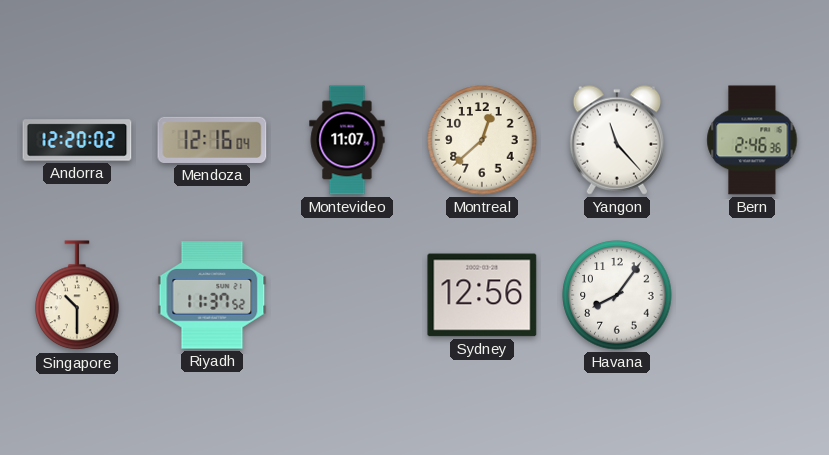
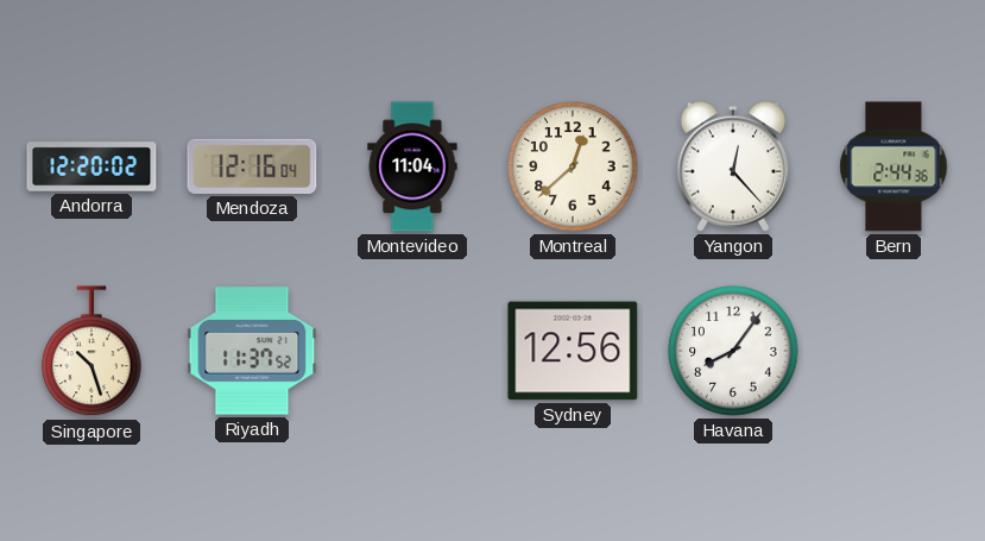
Montevideo: 11:07 -> 11:04 (412, 166)
Yangon: 11:23 -> 12:23 (732, 166)
Bern: 2:46 -> 2:44 (894, 166)
Singapore: 10:30 -> 10:27 (91, 352)
